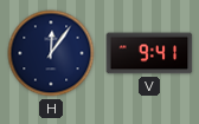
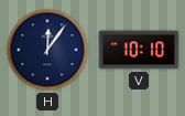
V: 9:41 -> 10:10 (139, 50)
